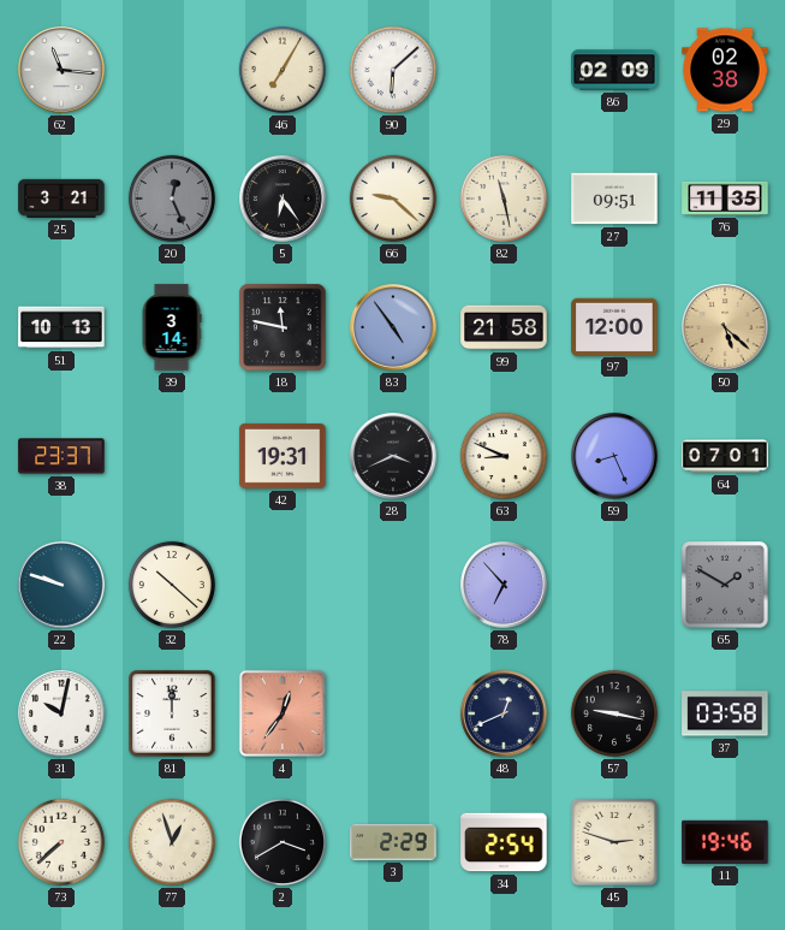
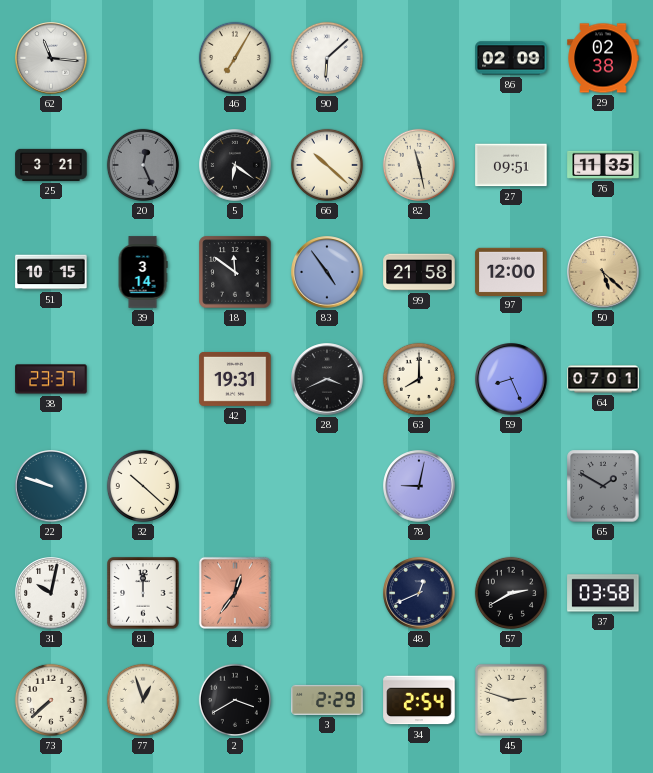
5: 6:24 -> 6:21 (235, 165)
66: 9:22 -> 10:22 (327, 165)
51: 10:13 -> 10:15 (51, 272)
18: 11:47 -> 11:51 (235, 272)
63: 8:49 -> 8:00 (419, 379)
78: 6:53 -> 9:02 (419, 486)
57: 9:17 -> 2:40 (511, 593)
11: 19:46 -> none (725, 842)
